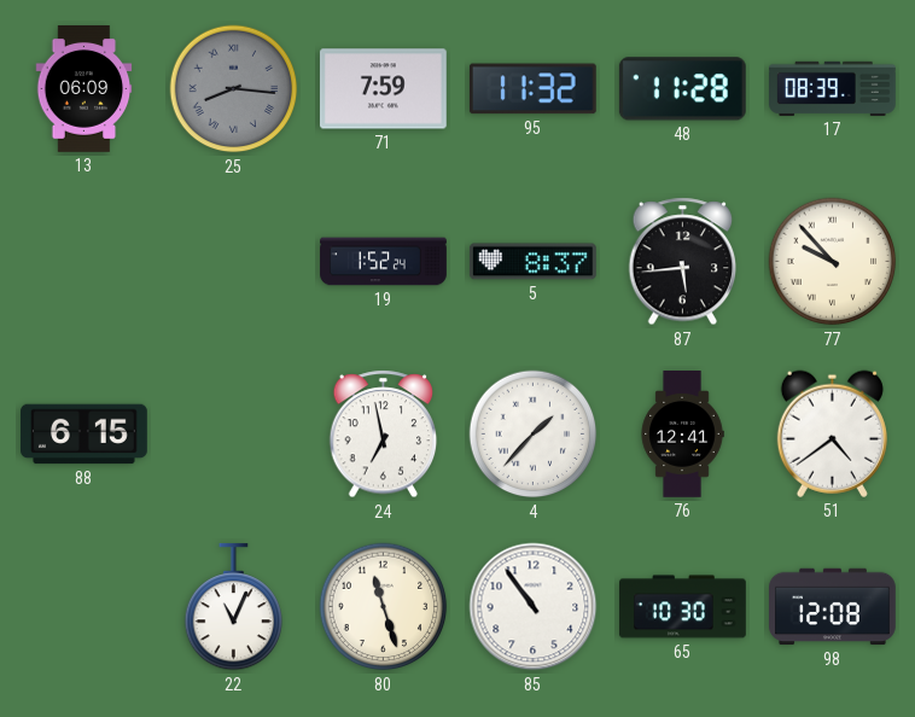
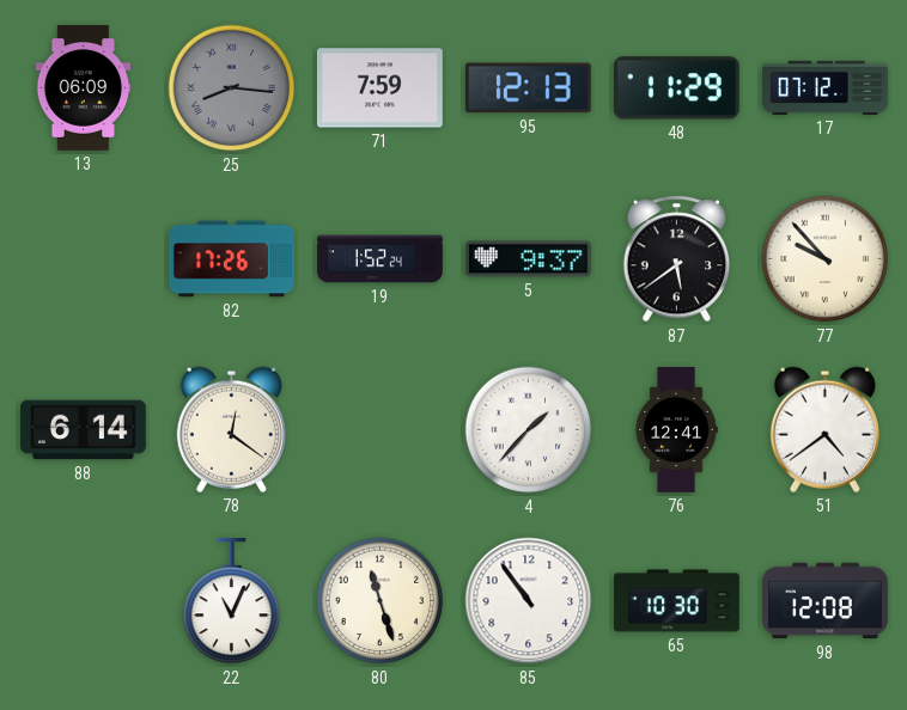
95: 11:32 -> 12:13 (528, 88)
48: 11:28 -> 11:29 (676, 88)
17: 08:39 -> 07:12 (826, 87)
82: none -> 17:26 (232, 259)
5: 8:37 -> 9:37 (528, 259)
87: 5:44 -> 5:39 (677, 259)
88: 6:15 -> 6:14 (84, 430)
78: none -> 12:21 (231, 429)
24: 6:58 -> none (384, 435)
